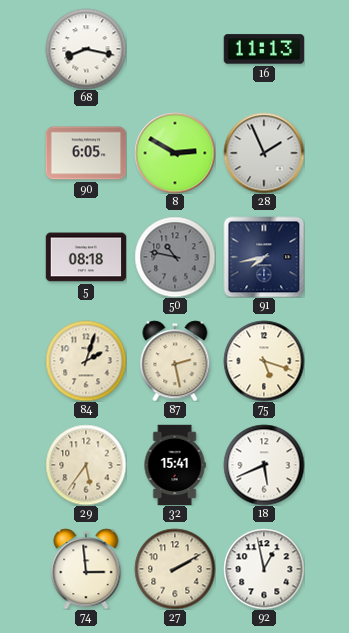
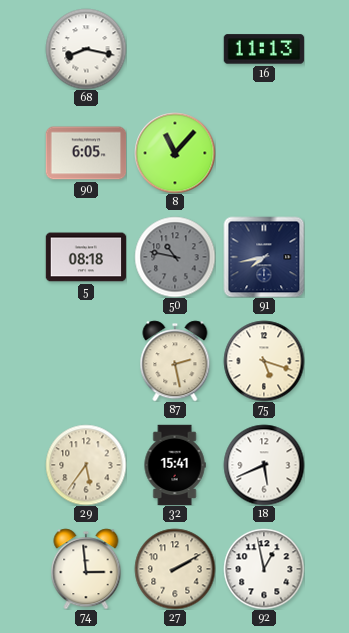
8: 2:50 -> 11:07 (175, 153)
28: 1:56 -> none (264, 153)
84: 2:03 -> none (86, 361)
